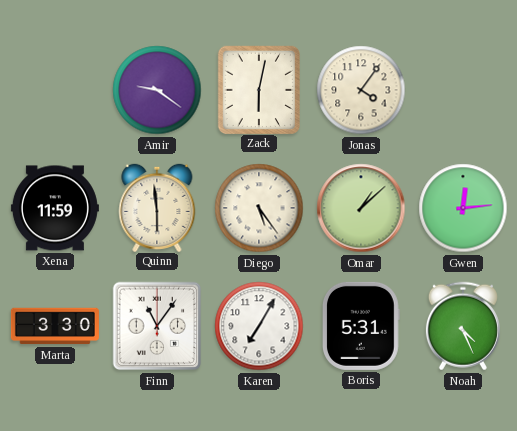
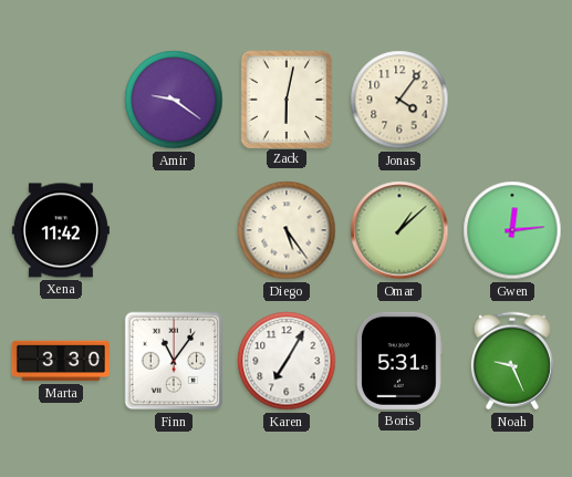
Xena: 11:59 -> 11:42 (61, 230)
Quinn: 5:59 -> none (157, 207)
Noah: 4:26 -> 9:26 (512, 361)
